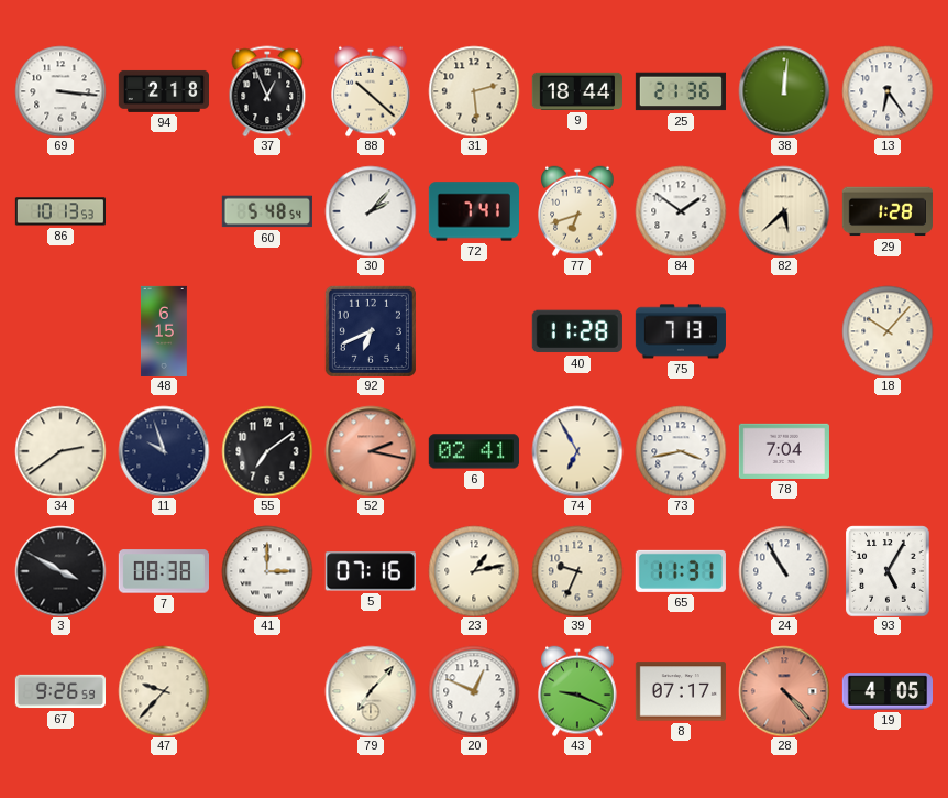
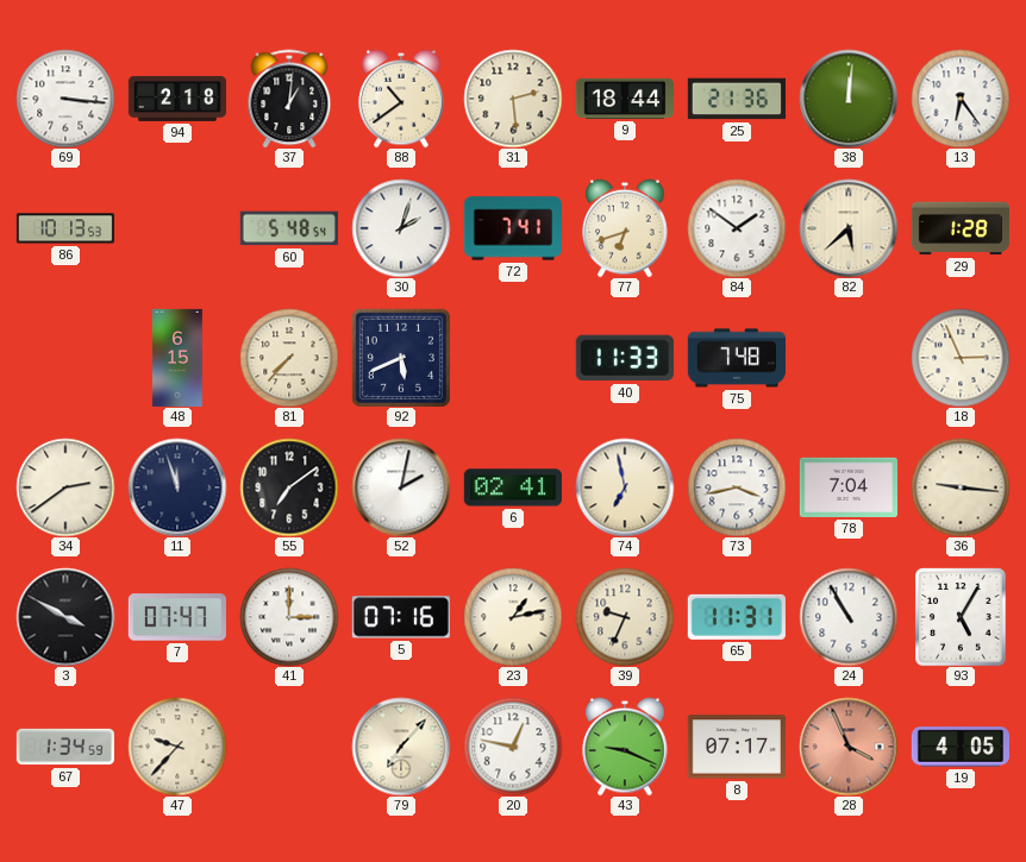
37: 12:56 -> 1:01 (289, 99)
88: 10:22 -> 10:39 (401, 99)
30: 2:07 -> 2:03 (401, 228)
81: none -> 7:37 (289, 358)
92: 6:41 -> 5:41 (401, 358)
40: 11:28 -> 11:33 (625, 358)
75: 7:13 -> 7:48 (737, 358)
18: 10:07 -> 2:56 (961, 358)
11: 9:57 -> 11:57 (177, 487)
52: 2:17 -> 2:02 (401, 487)
52 dial: salmon -> white (401, 487)
74: 6:55 -> 6:58 (625, 487)
36: none -> 9:16 (961, 487)
7: 08:38 -> 07:47 (177, 617)
67: 9:26 -> 1:34 (64, 747)
20: 12:49 -> 12:47 (513, 747)
28: 4:23 -> 3:56 (849, 747)
